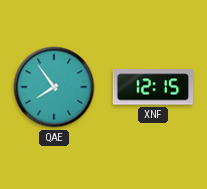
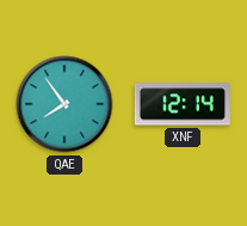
XNF: 12:15 -> 12:14 (183, 104)
